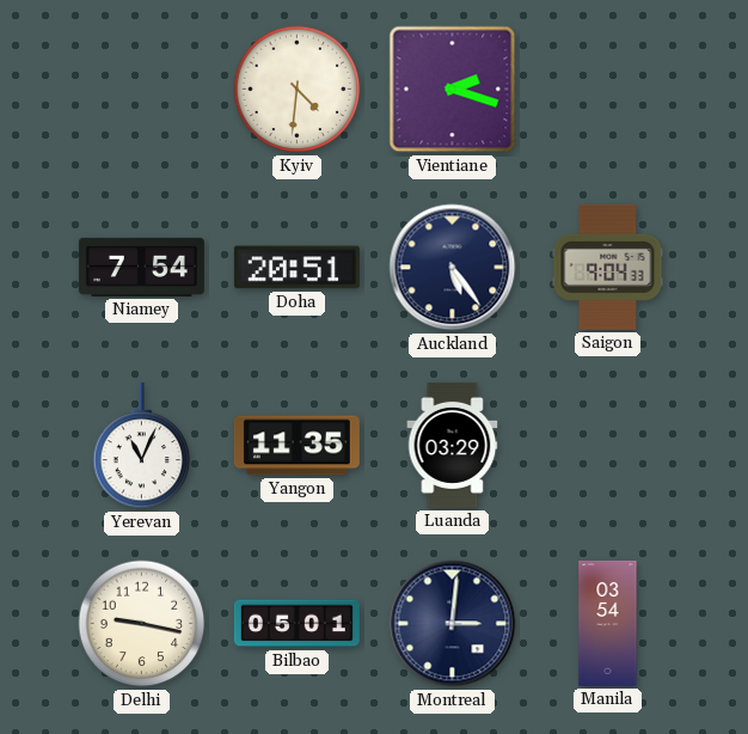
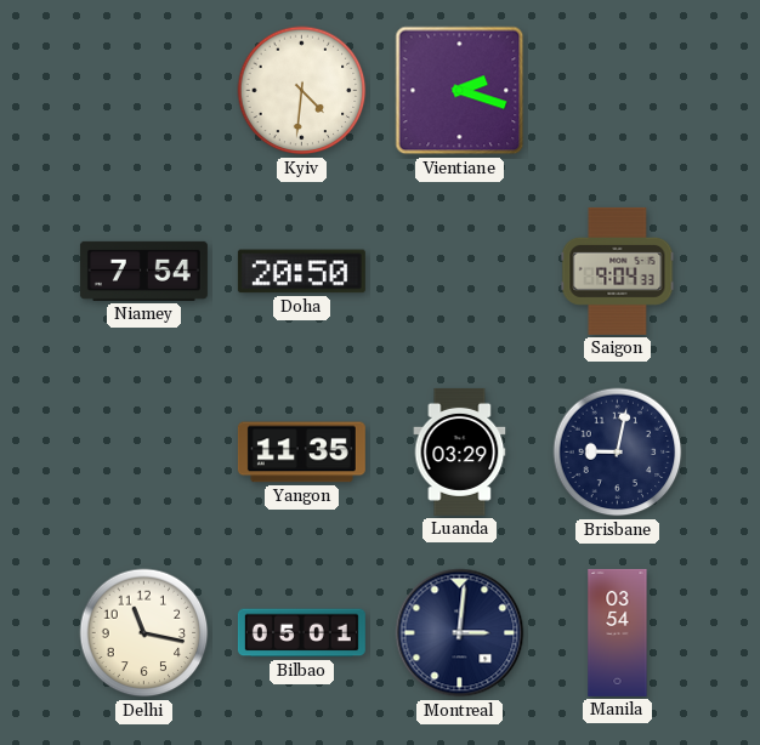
Doha: 20:51 -> 20:50 (301, 272)
Auckland: 5:24 -> none (453, 268)
Yerevan: 11:04 -> none (142, 446)
Brisbane: none -> 9:02 (618, 453)
Delhi: 9:17 -> 11:17 (144, 633)
